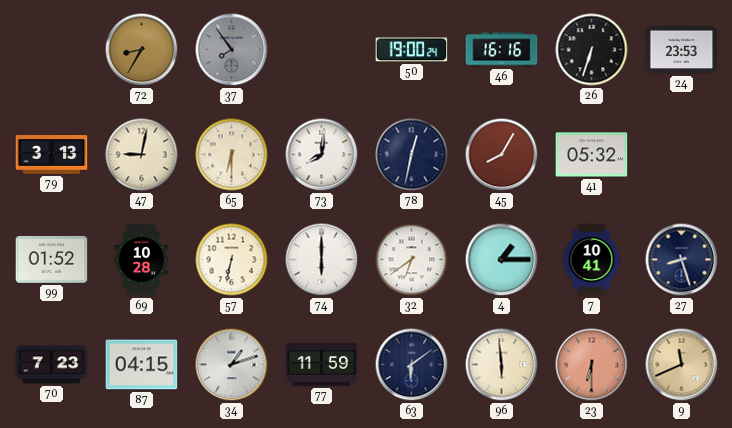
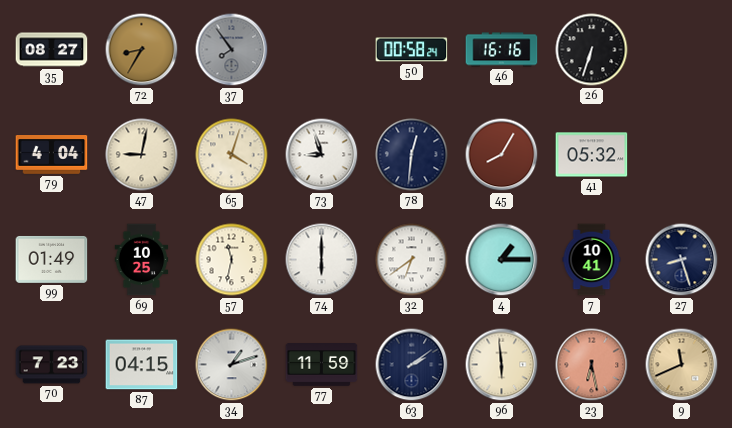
35: none -> 08:27 (52, 50)
50: 19:00 -> 00:58 (412, 50)
24: 23:53 -> none (682, 50)
79: 3:13 -> 4:04 (52, 155)
65: 6:30 -> 4:03 (232, 155)
73: 8:01 -> 8:57 (322, 155)
78: 12:32 -> 12:31 (412, 155)
99: 01:52 -> 01:49 (52, 259)
69: 10:28 -> 10:25 (142, 260)
57: 6:32 -> 11:32 (232, 260)
63: 6:09 -> 2:09 (412, 365)
23: 6:30 -> 6:28 (592, 365)
